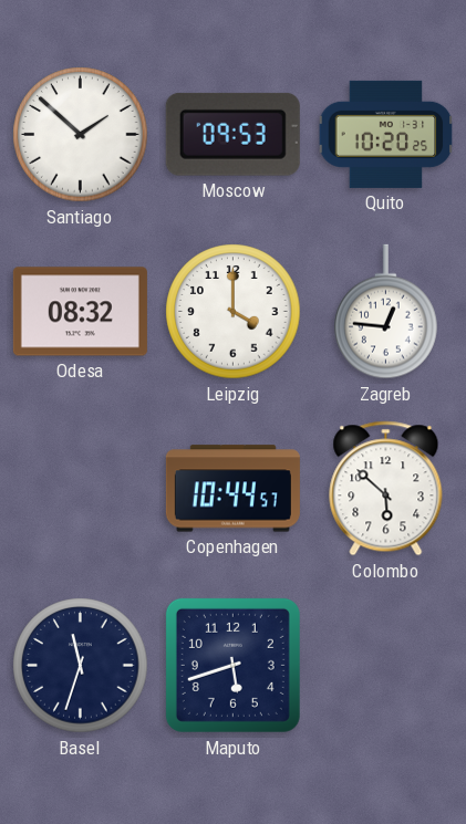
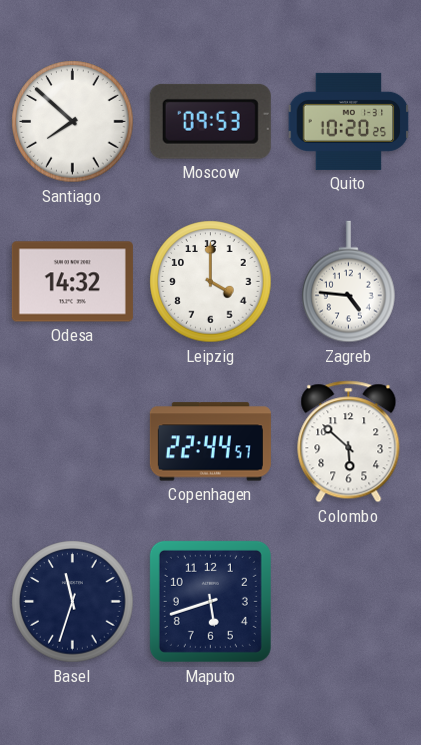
Santiago: 1:52 -> 7:52 (73, 122)
Odesa: 08:32 -> 14:32 (72, 282)
Zagreb: 12:46 -> 4:46 (349, 282)
Copenhagen: 10:44 -> 22:44 (210, 442)
